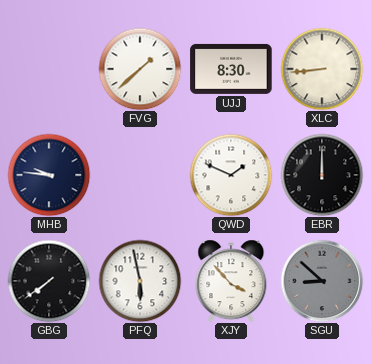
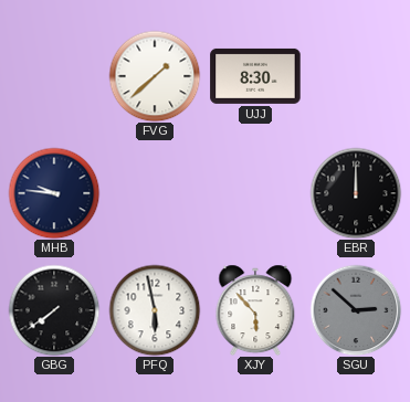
XLC: 8:44 -> none (322, 69)
QWD: 1:49 -> none (231, 175)
XJY: 3:53 -> 5:53 (255, 310)
SGU: 8:52 -> 2:52 (356, 310)
